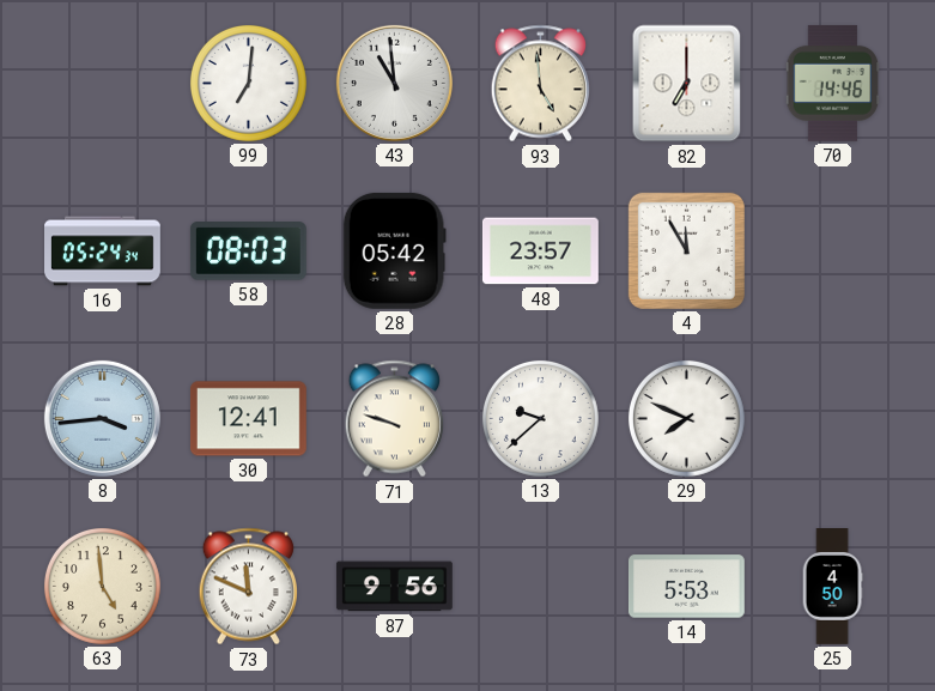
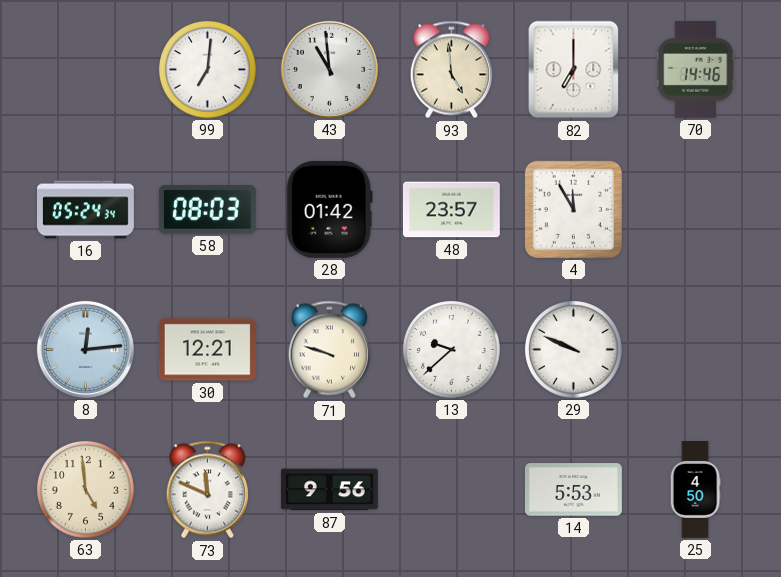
28: 05:42 -> 01:42 (329, 209)
8: 3:44 -> 12:14 (85, 349)
30: 12:41 -> 12:21 (207, 350)
29: 7:49 -> 9:49 (573, 349)
